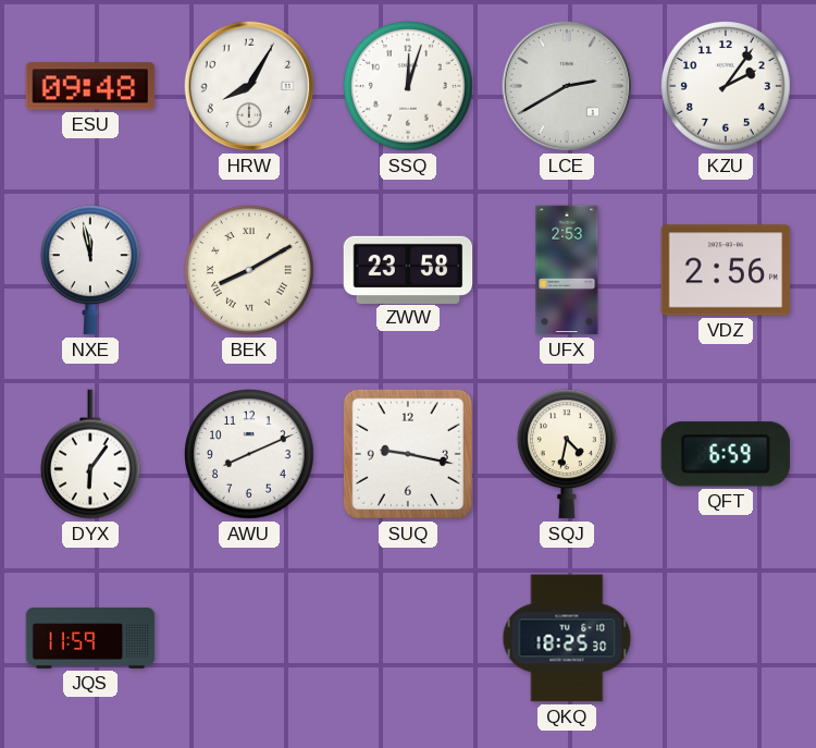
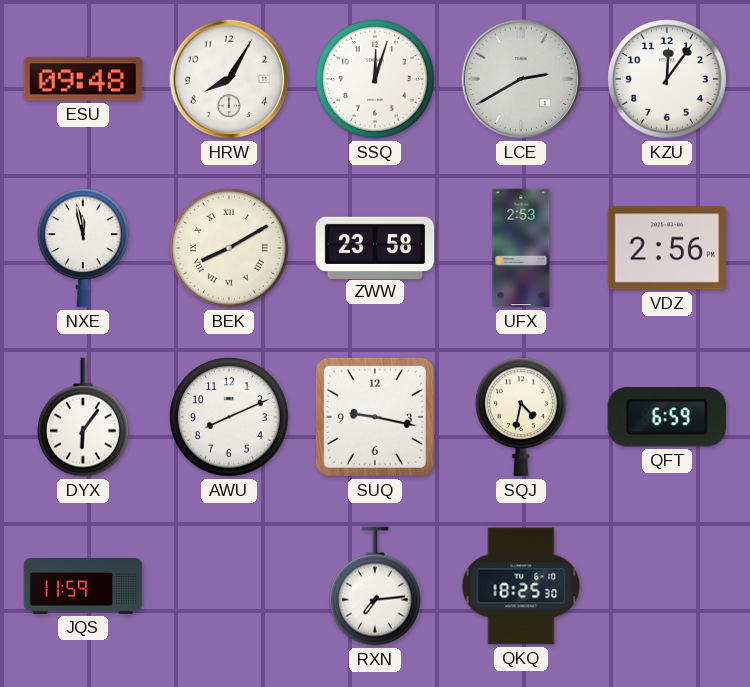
KZU: 2:06 -> 12:06 (667, 79)
RXN: none -> 7:14 (375, 586)
